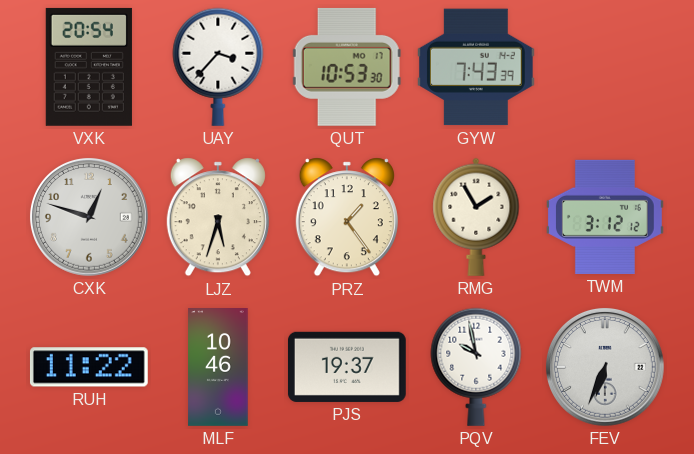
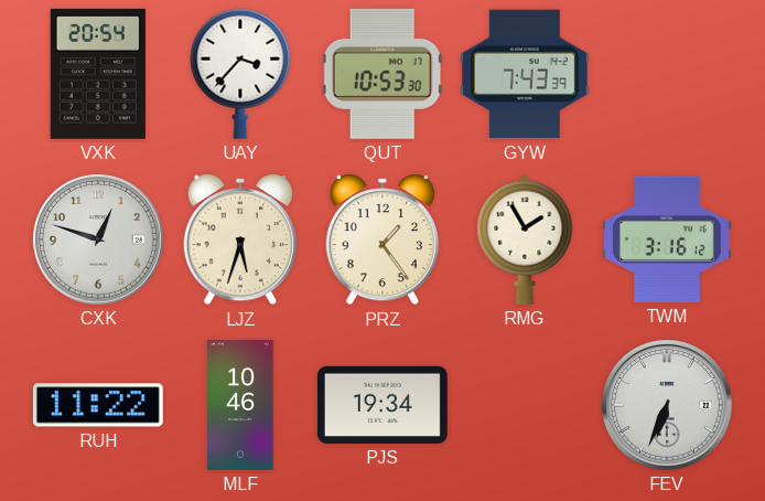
TWM: 3:12 -> 3:16 (667, 239)
PJS: 19:37 -> 19:34 (382, 405)
PQV: 9:58 -> none (476, 367)
